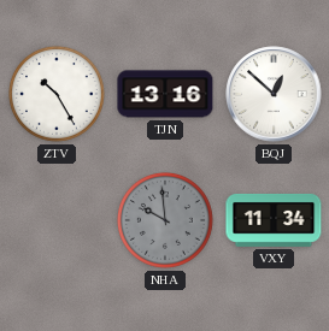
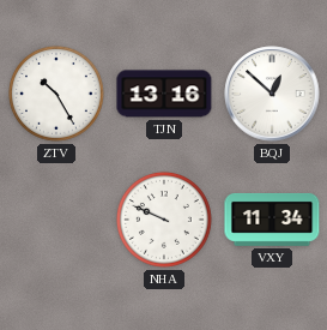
NHA: 9:59 -> 9:49 (165, 221)
NHA dial: grey -> white (165, 221)
